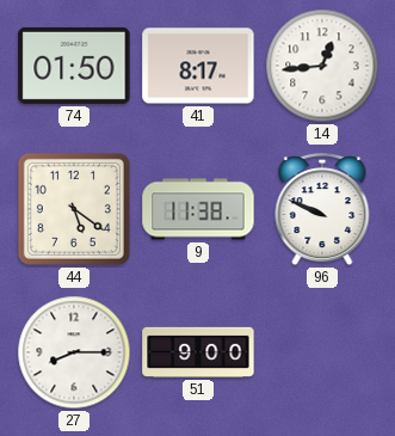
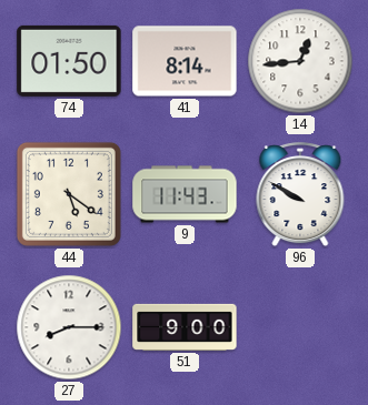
41: 8:17 -> 8:14 (185, 61)
9: 11:38 -> 11:43 (185, 194)
96: 9:49 -> 9:50 (300, 195)
